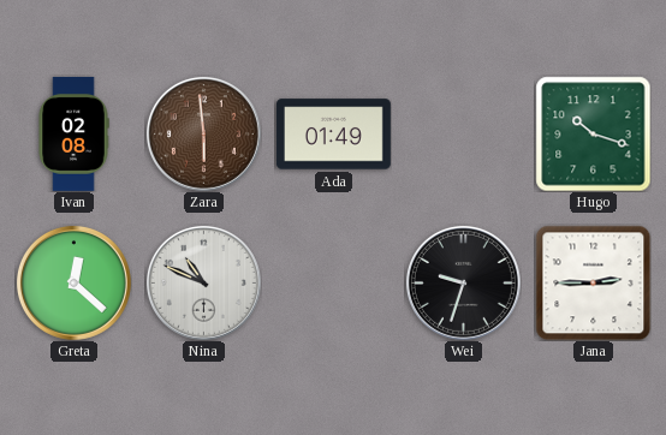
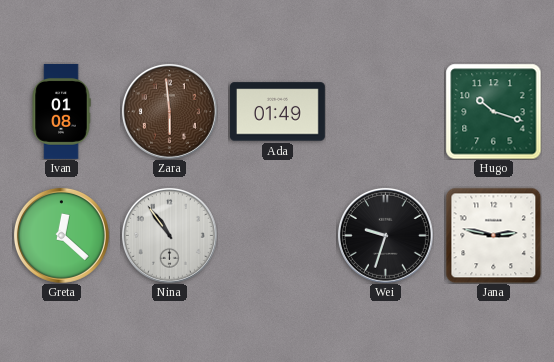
Ivan: 02:08 -> 01:08 (61, 111)
Nina: 10:49 -> 10:54 (169, 235)
Jana: 2:45 -> 2:47 (493, 235)
